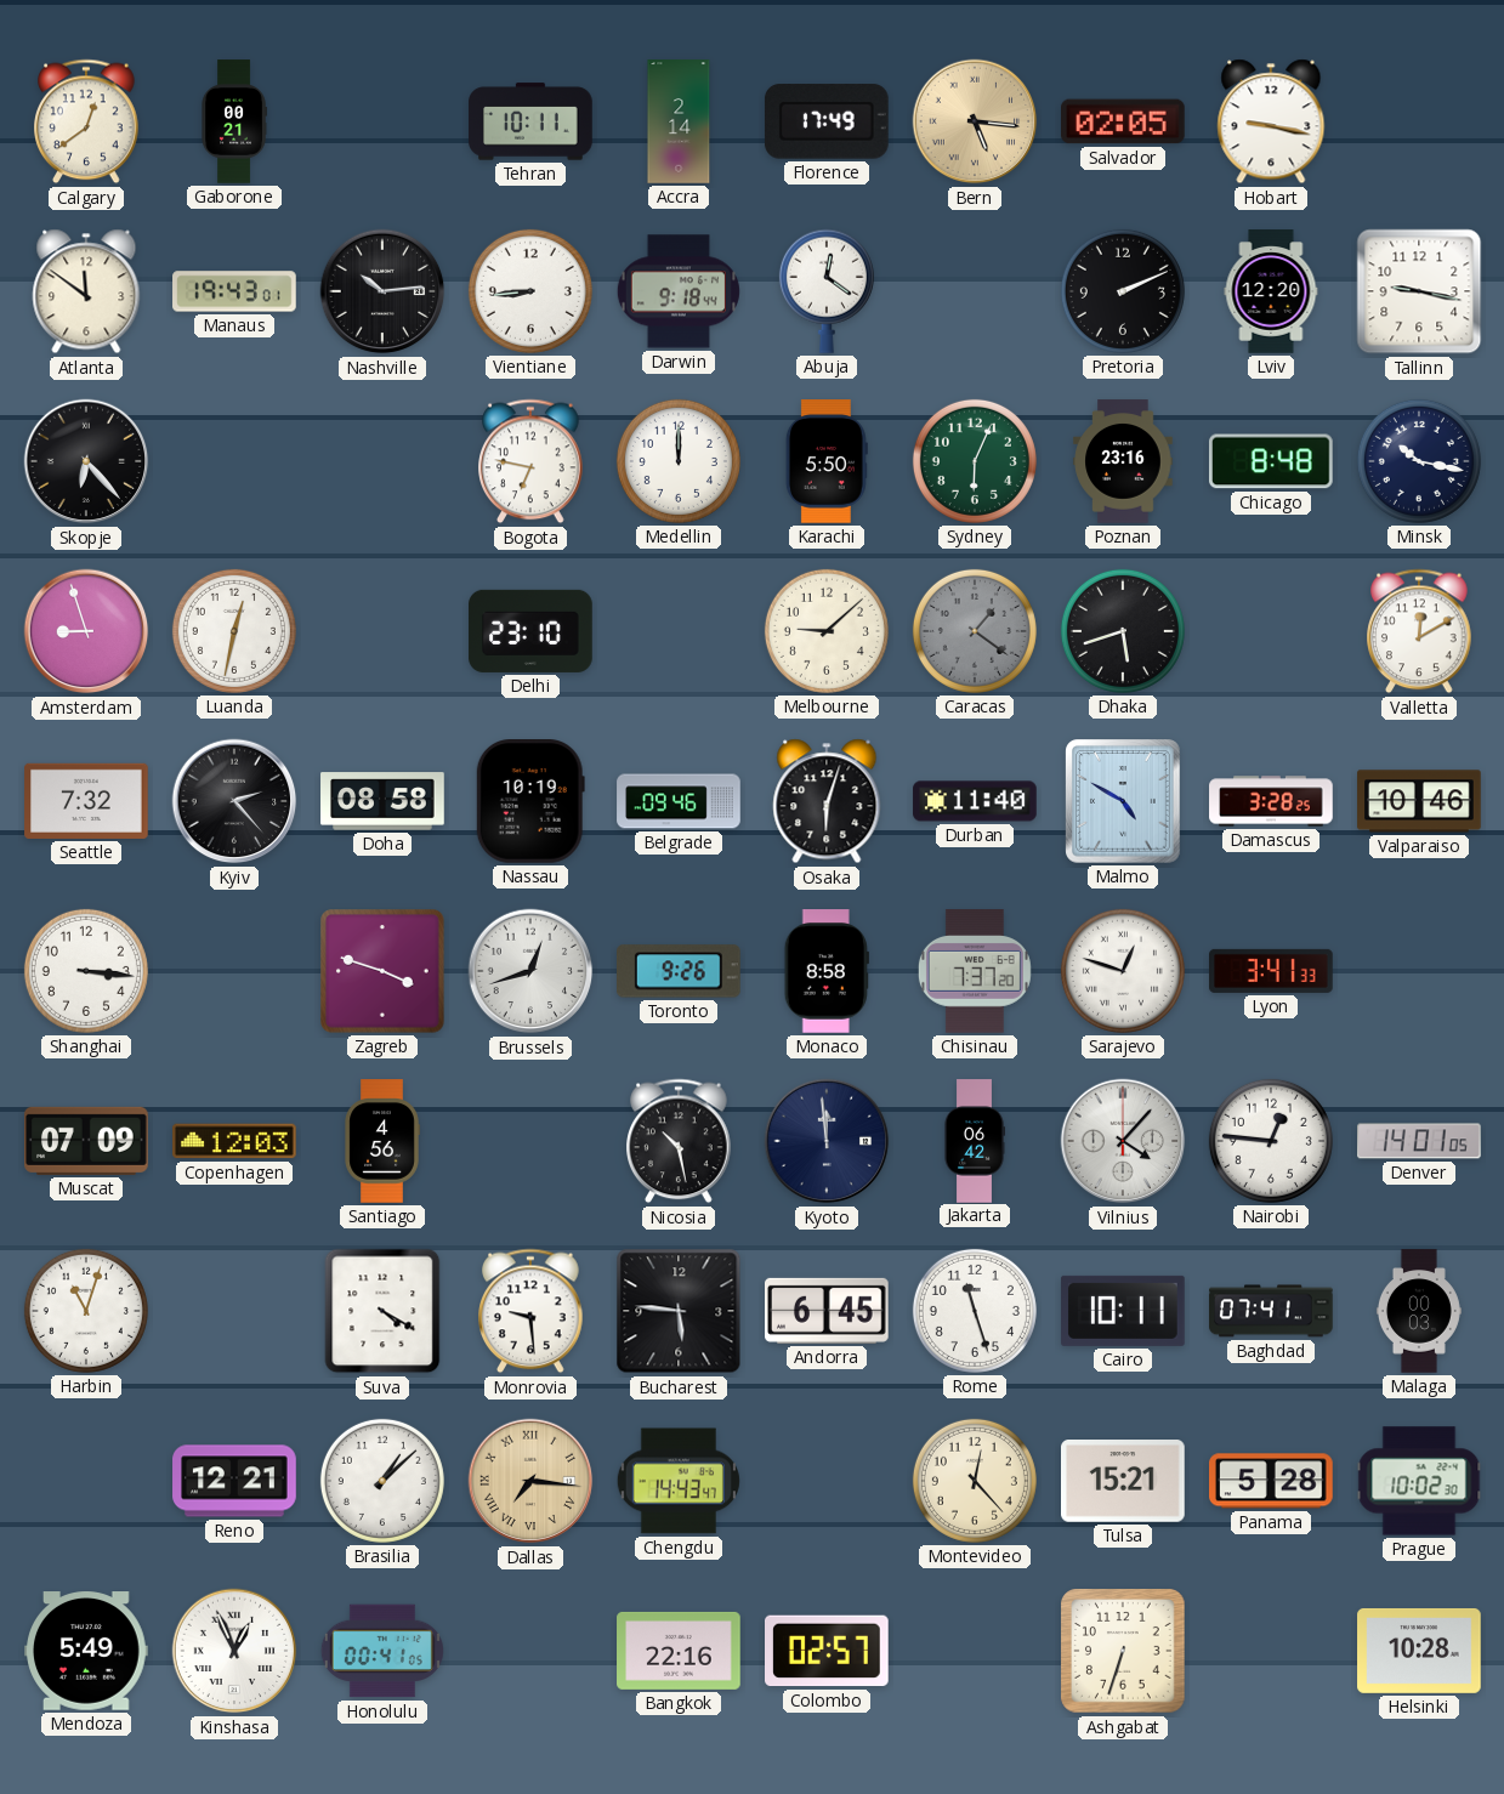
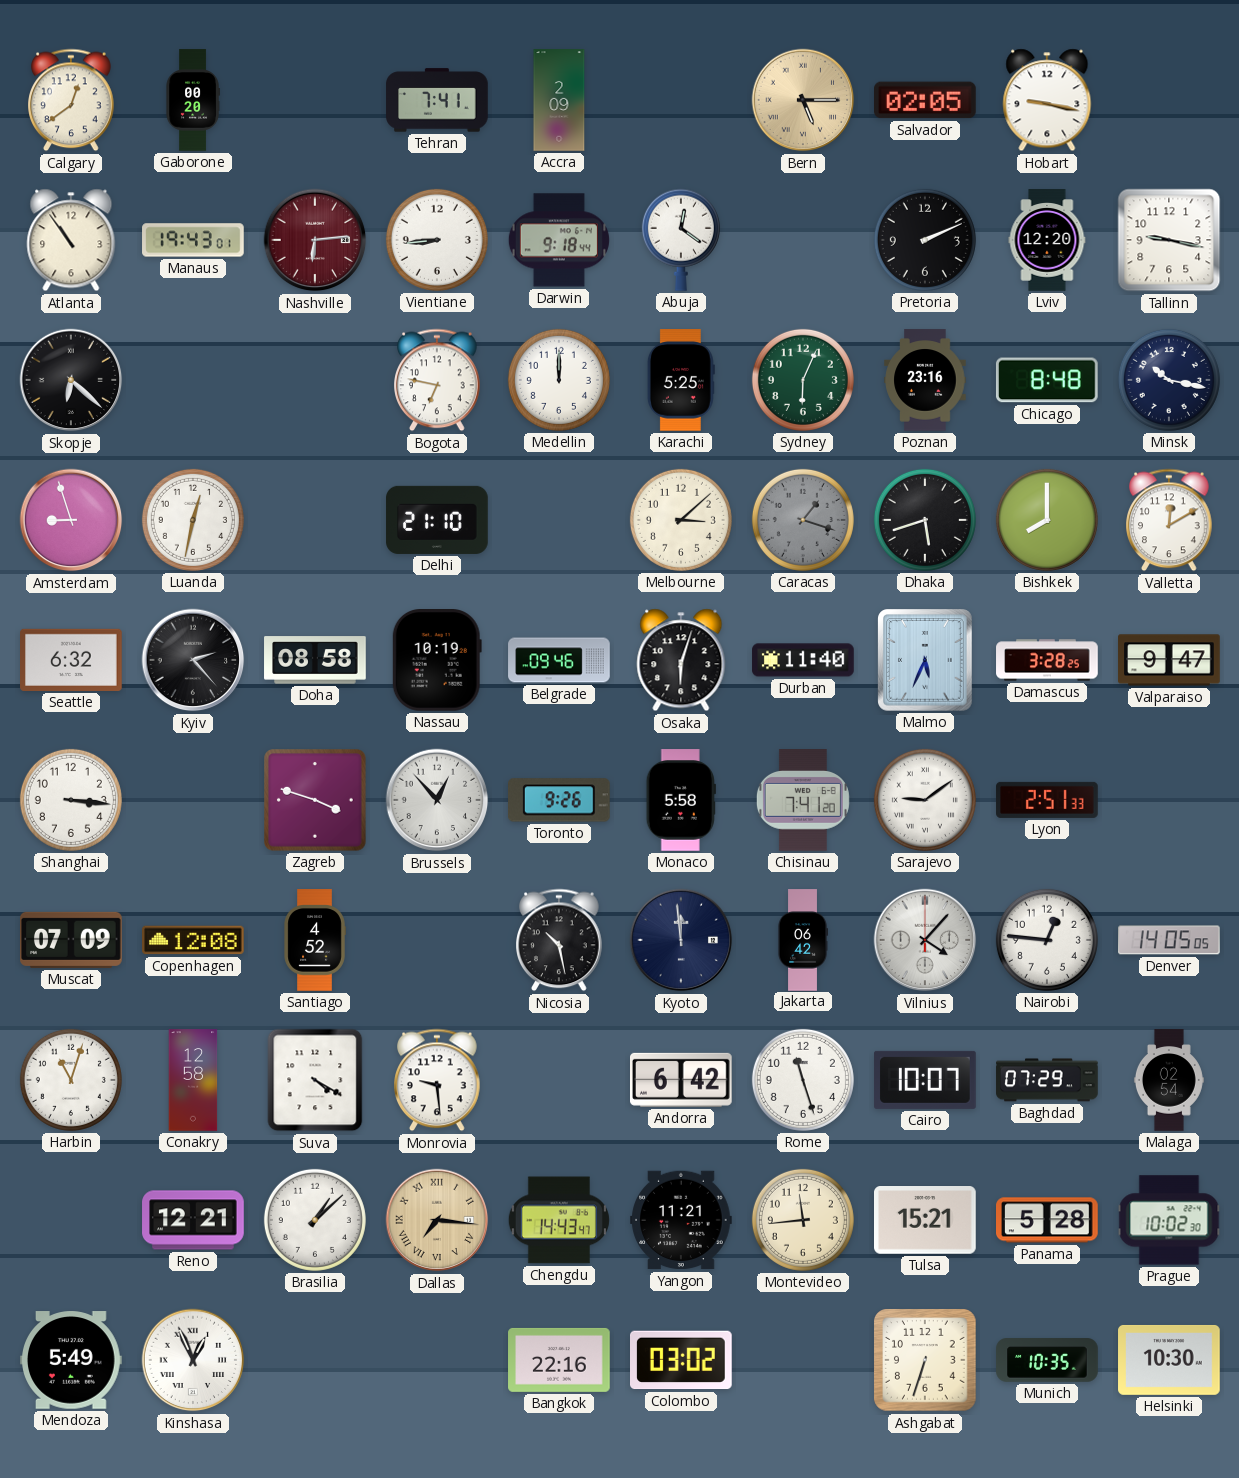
Gaborone: 00:21 -> 00:20 (193, 100)
Tehran: 10:11 -> 7:41 (437, 100)
Accra: 2:14 -> 2:09 (559, 100)
Florence: 17:49 -> none (827, 121)
Bern: 5:16 -> 5:15 (803, 100)
Atlanta: 11:51 -> 10:54 (71, 240)
Nashville: 10:14 -> 6:14 (315, 240)
Nashville dial: black -> burgundy (315, 240)
Skopje: 6:23 -> 6:22 (71, 380)
Karachi: 5:50 -> 5:25 (681, 380)
Delhi: 23:10 -> 21:10 (437, 520)
Melbourne: 9:08 -> 3:08 (681, 520)
Caracas: 1:21 -> 1:18 (803, 520)
Bishkek: none -> 8:00 (1047, 520)
Seattle: 7:32 -> 6:32 (71, 660)
Malmo: 4:50 -> 5:34 (926, 661)
Valparaiso: 10:46 -> 9:47 (1169, 660)
Brussels: 12:42 -> 12:53 (437, 800)
Monaco: 8:58 -> 5:58 (681, 800)
Chisinau: 7:37 -> 7:41 (803, 800)
Sarajevo: 12:48 -> 9:09 (925, 800)
Lyon: 3:41 -> 2:51 (1047, 800)
Copenhagen: 12:03 -> 12:08 (193, 940)
Santiago: 4:56 -> 4:52 (315, 940)
Denver: 14:01 -> 14:05 (1170, 940)
Conakry: none -> 12:58 (193, 1080)
Bucharest: 5:46 -> none (679, 1311)
Andorra: 6:45 -> 6:42 (682, 1080)
Cairo: 10:11 -> 10:07 (925, 1080)
Baghdad: 07:41 -> 07:29 (1047, 1080)
Malaga: 00:03 -> 02:54 (1169, 1080)
Yangon: none -> 11:21 (681, 1220)
Montevideo: 12:23 -> 11:44 (803, 1220)
Honolulu: 00:41 -> none (382, 1651)
Colombo: 02:57 -> 03:02 (682, 1360)
Munich: none -> 10:35 (1047, 1360)
Helsinki: 10:28 -> 10:30 (1169, 1360)
